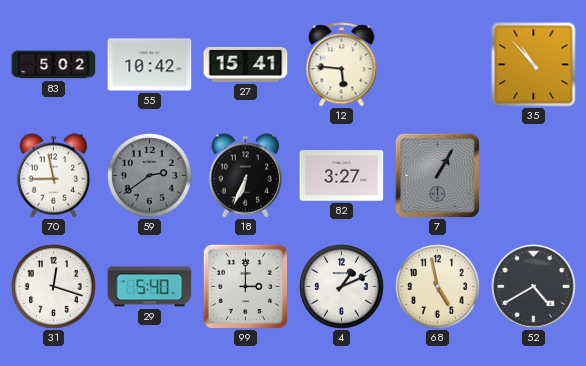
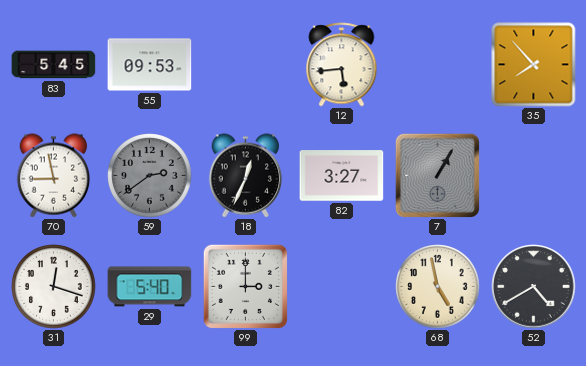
83: 5:02 -> 5:45 (54, 65)
55: 10:42 -> 09:53 (150, 65)
27: 15:41 -> none (246, 64)
12: 5:46 -> 5:44 (342, 65)
35: 10:53 -> 7:53 (534, 65)
18: 6:34 -> 12:34 (246, 176)
4: 1:11 -> none (342, 287)
